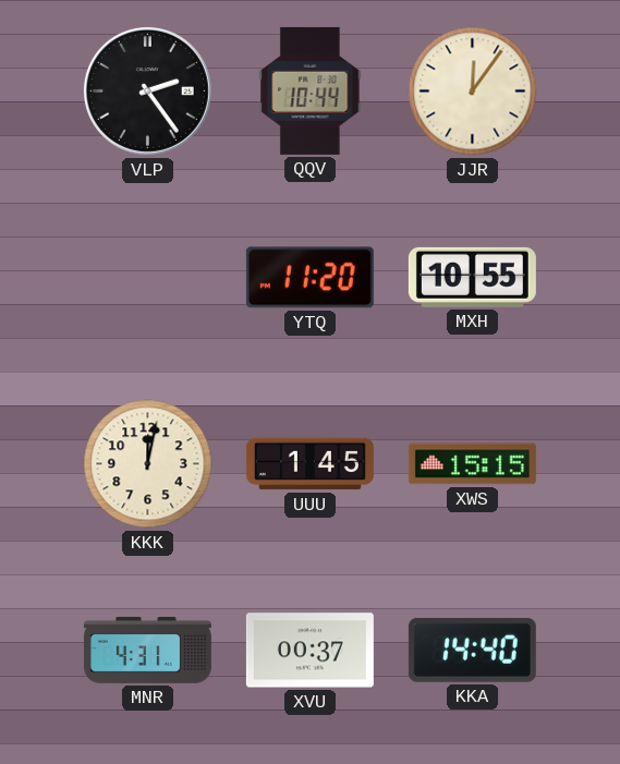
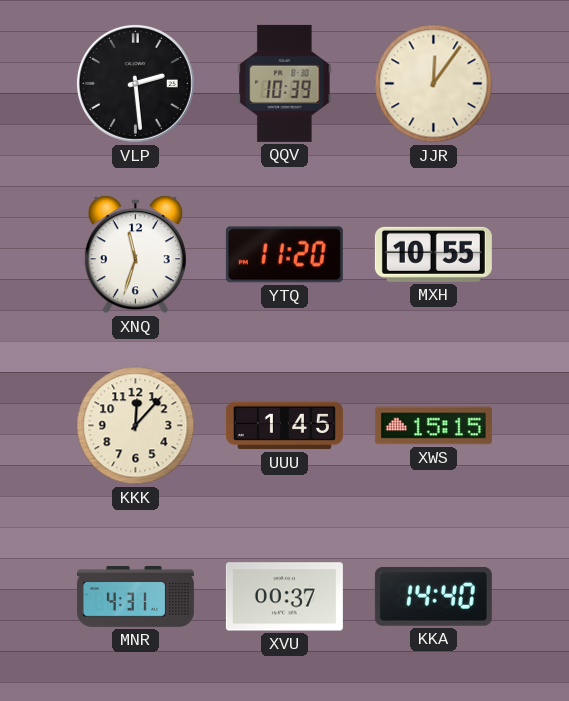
VLP: 2:24 -> 2:29 (135, 83)
QQV: 10:44 -> 10:39 (285, 83)
XNQ: none -> 11:33 (135, 255)
KKK: 12:02 -> 12:07 (136, 426)
